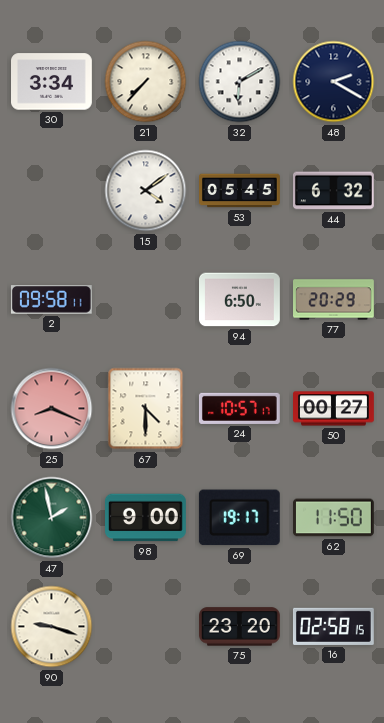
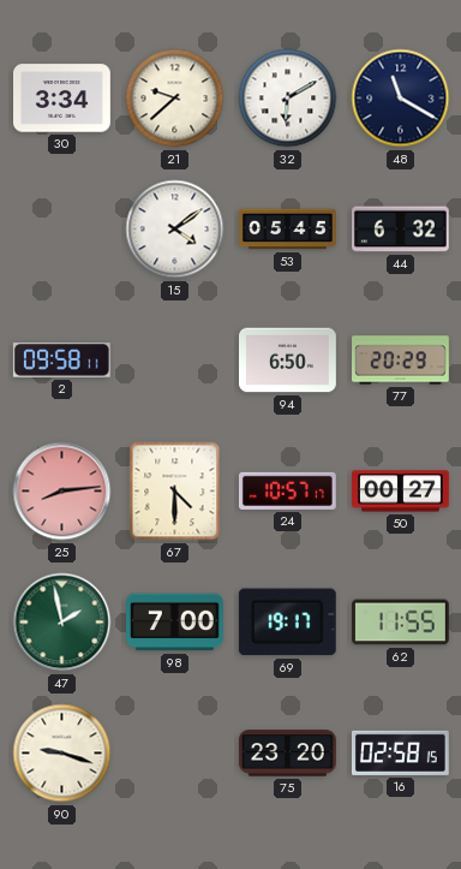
21: 7:37 -> 9:38 (175, 99)
48: 2:20 -> 11:20 (401, 99)
25: 8:19 -> 8:14 (62, 492)
98: 9:00 -> 7:00 (175, 623)
62: 11:50 -> 11:55 (401, 623)
